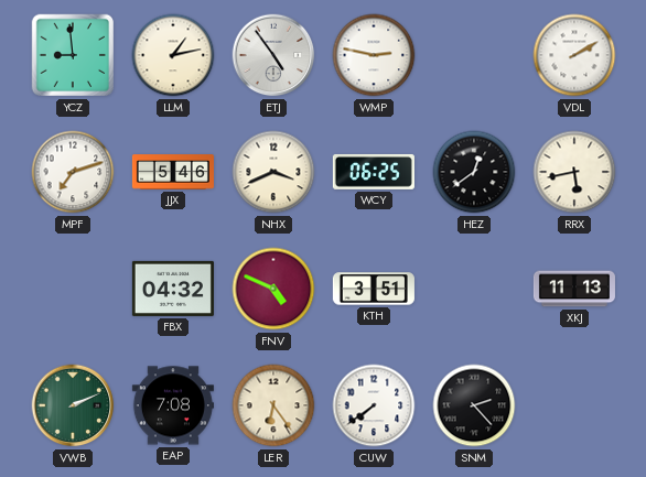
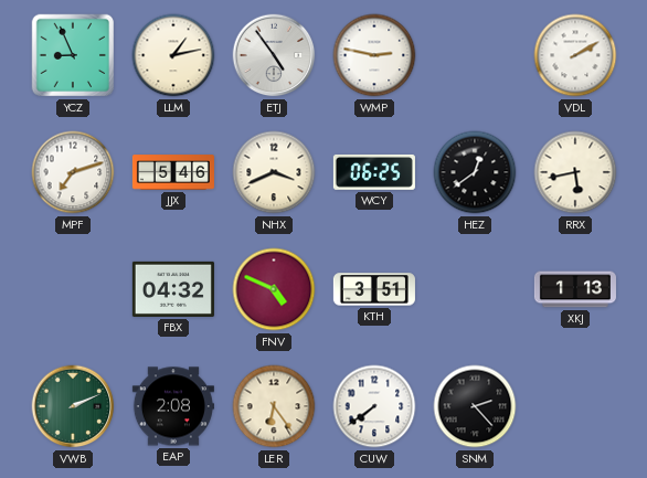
YCZ: 8:59 -> 8:56 (73, 55)
XKJ: 11:13 -> 1:13 (575, 289)
EAP: 7:08 -> 2:08 (173, 406)
